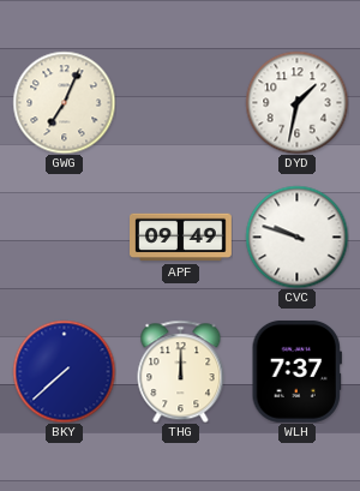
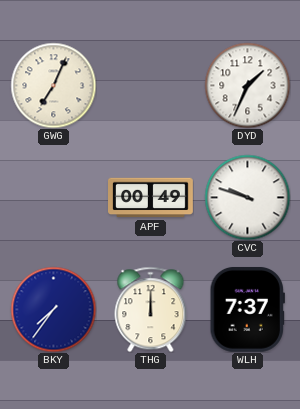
DYD: 1:32 -> 1:34 (247, 85)
APF: 09:49 -> 00:49 (151, 198)
BKY: 7:38 -> 7:36 (53, 309)
